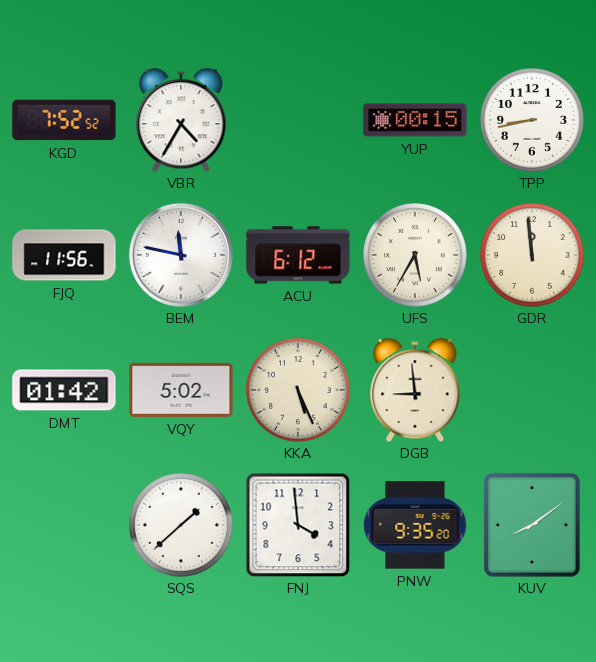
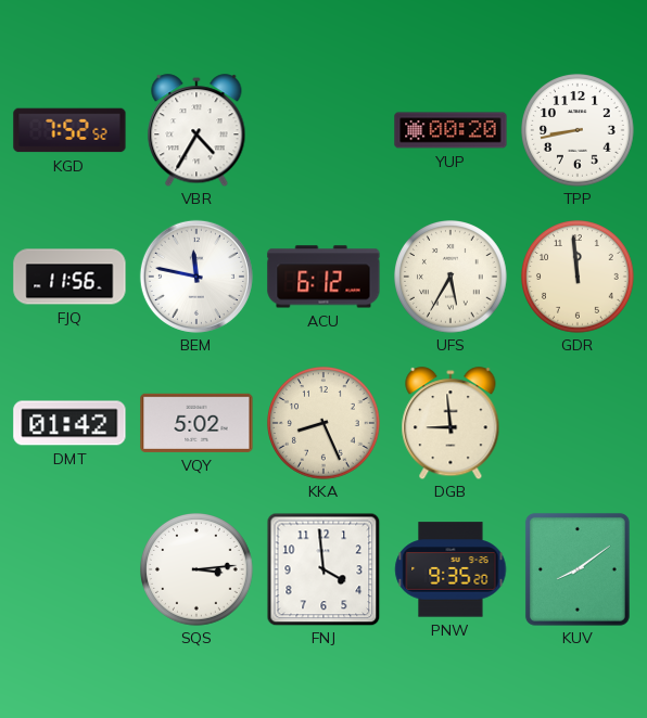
YUP: 00:15 -> 00:20 (451, 130)
KKA: 5:26 -> 8:26 (325, 424)
SQS: 1:38 -> 3:14 (198, 570)
